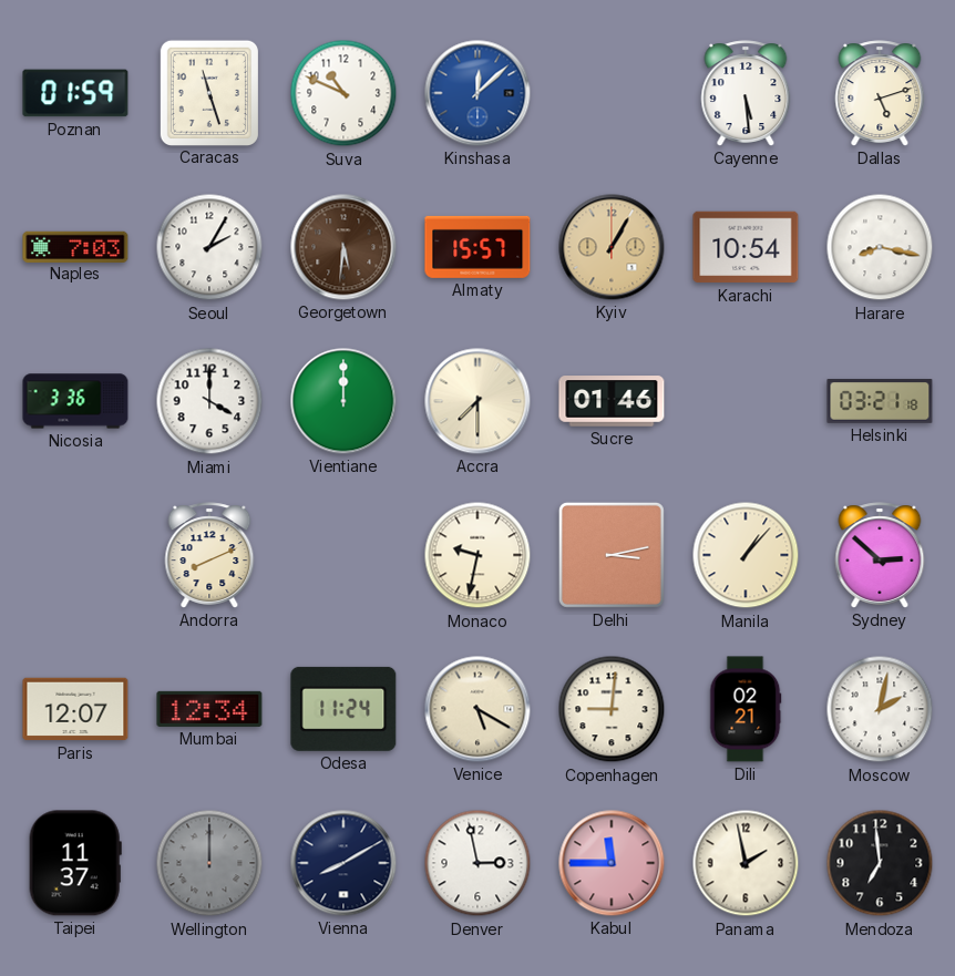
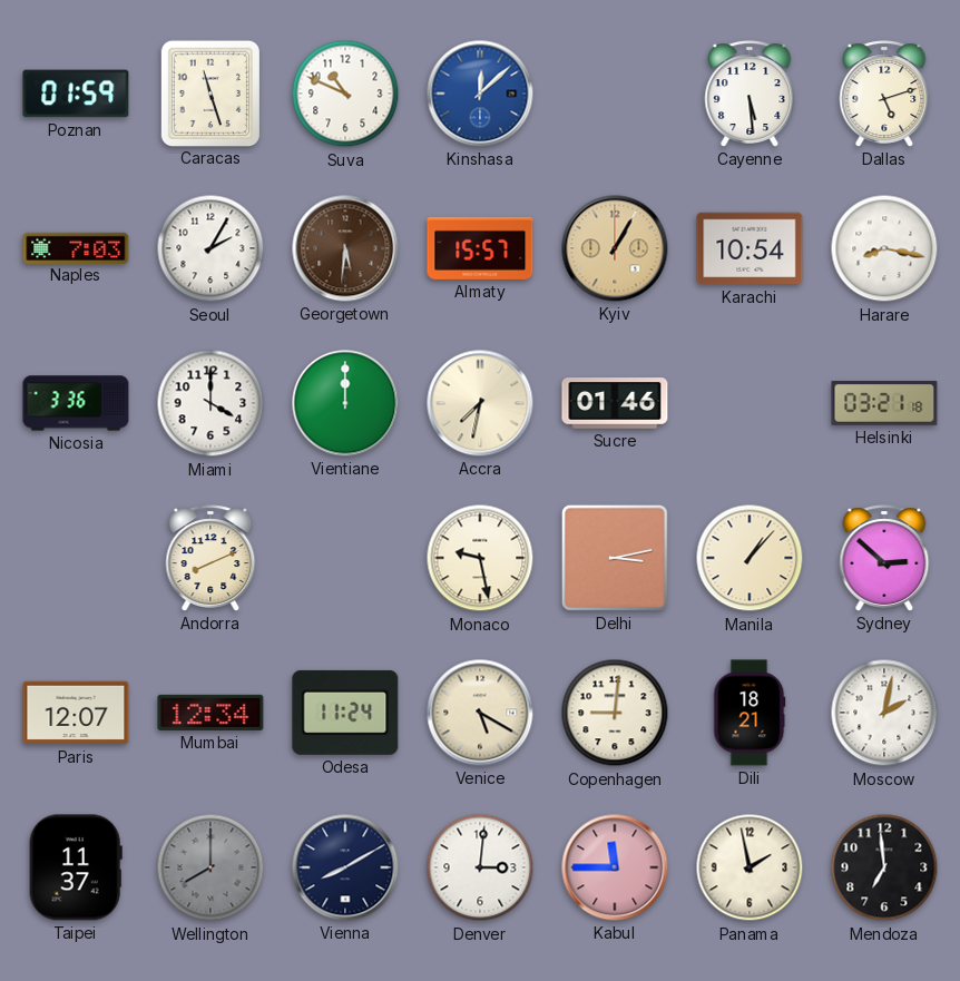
Accra: 7:30 -> 7:32 (480, 403)
Monaco: 9:32 -> 9:28 (480, 558)
Dili: 02:21 -> 18:21 (750, 713)
Wellington: 12:00 -> 8:00 (210, 867)
Denver: 2:58 -> 3:01 (480, 867)
